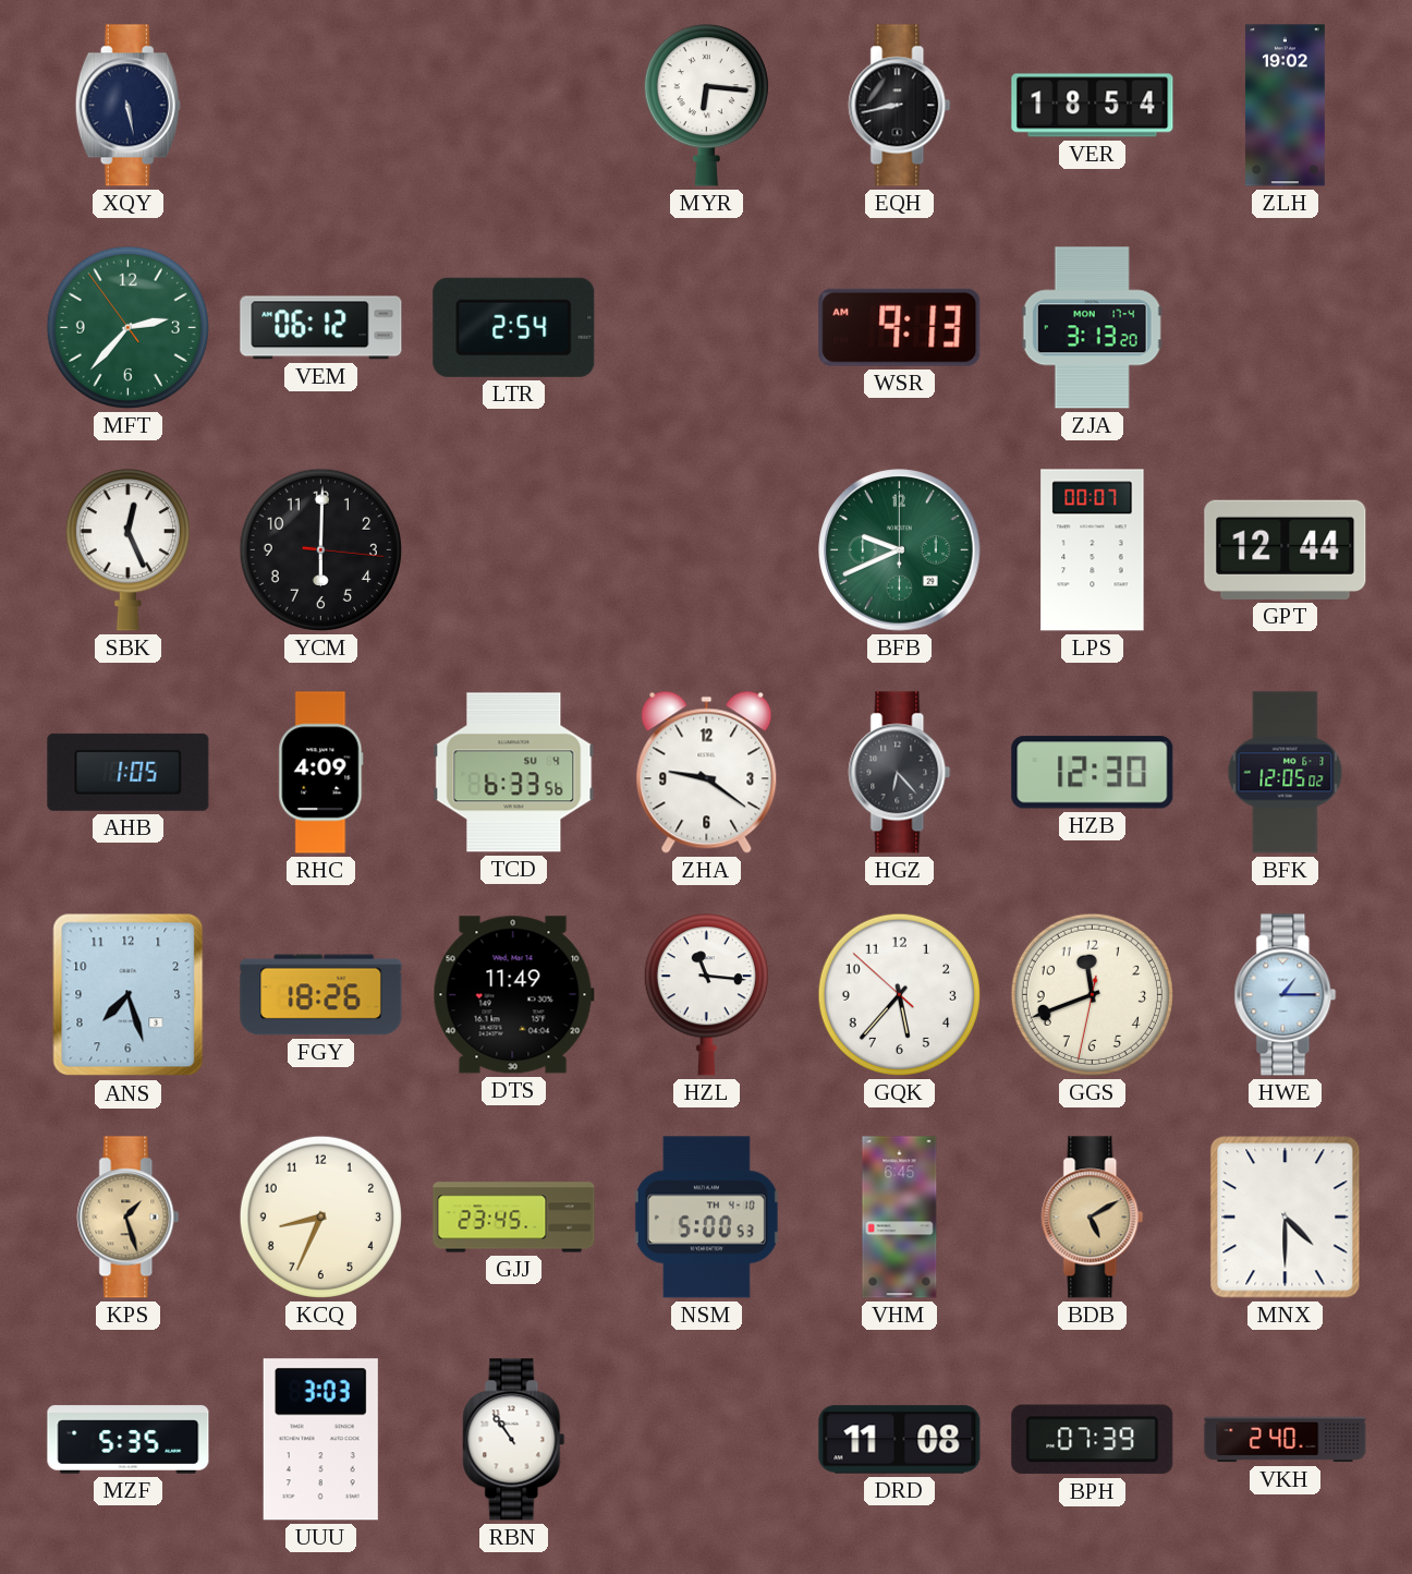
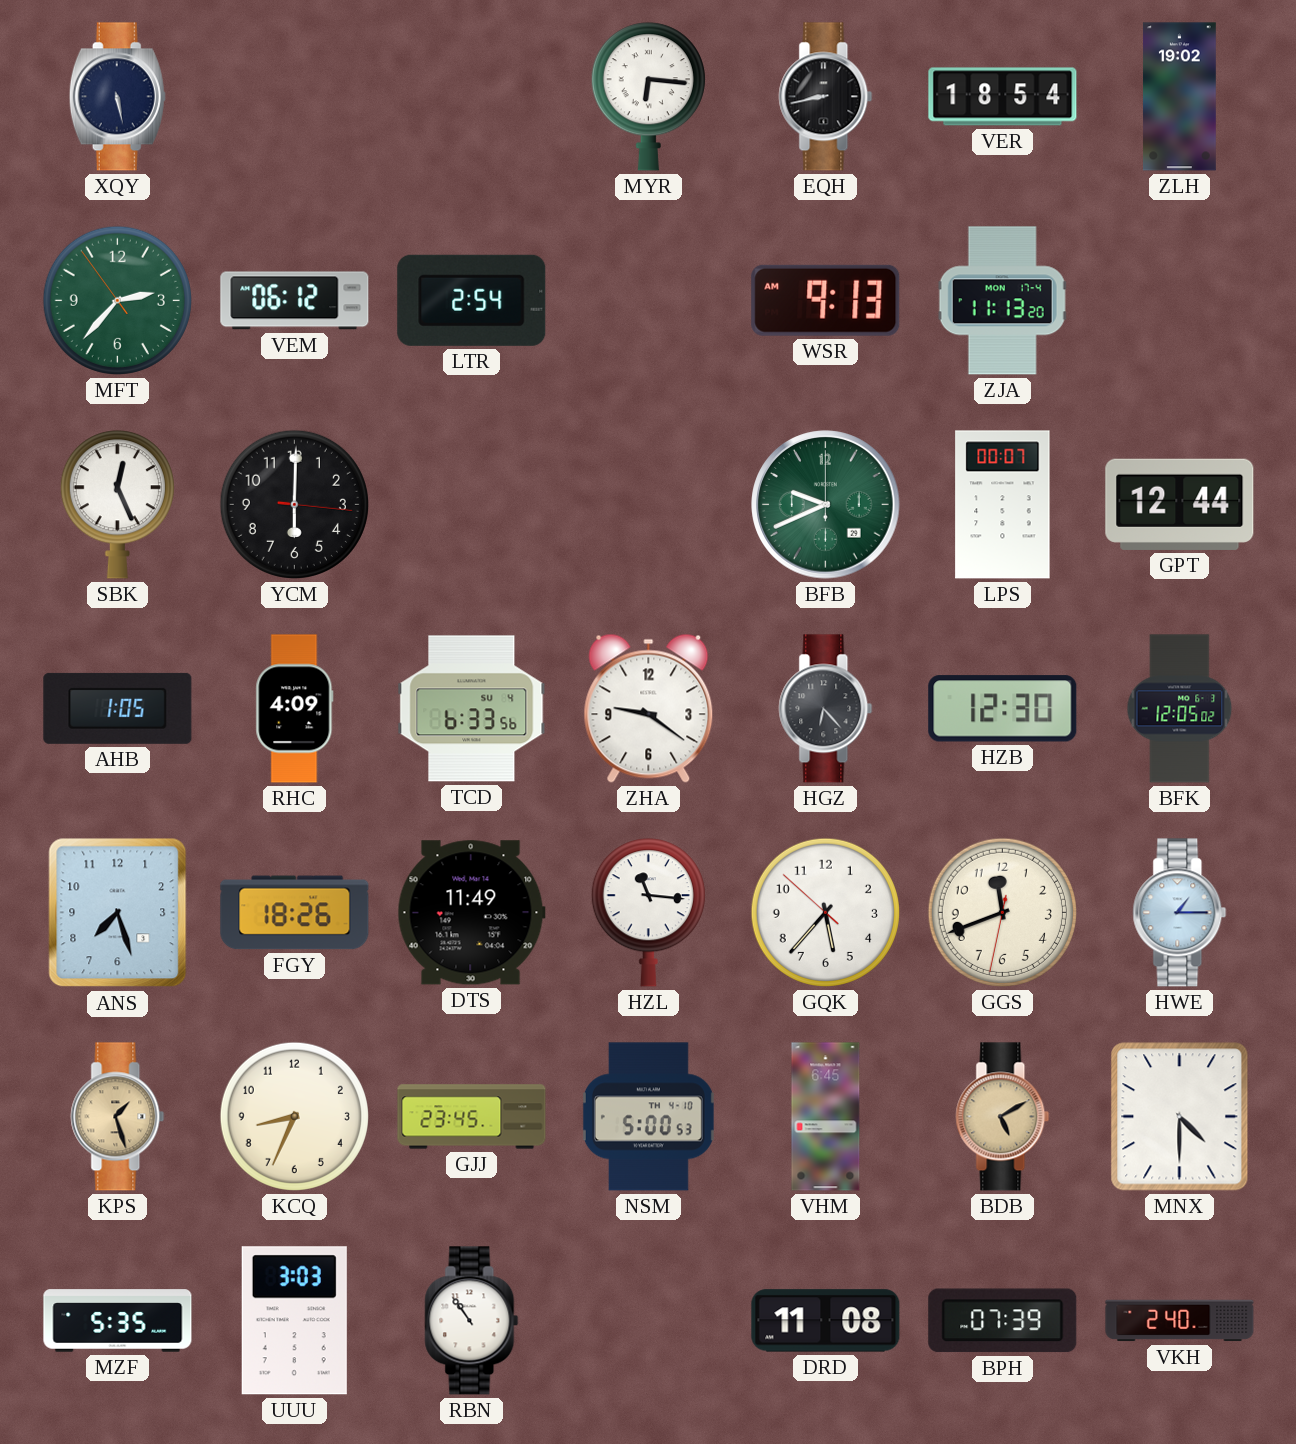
ZJA: 3:13 -> 11:13 (1002, 301)
